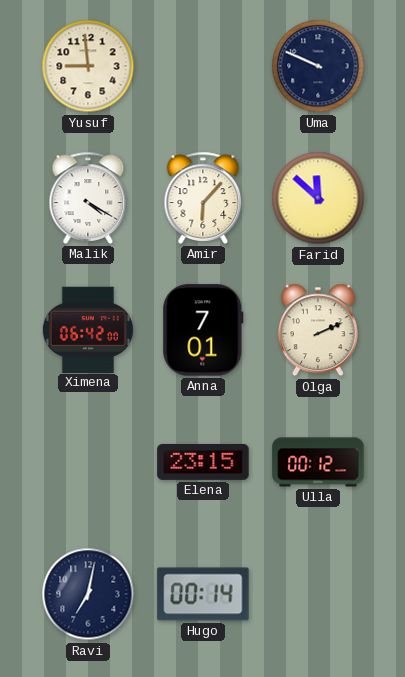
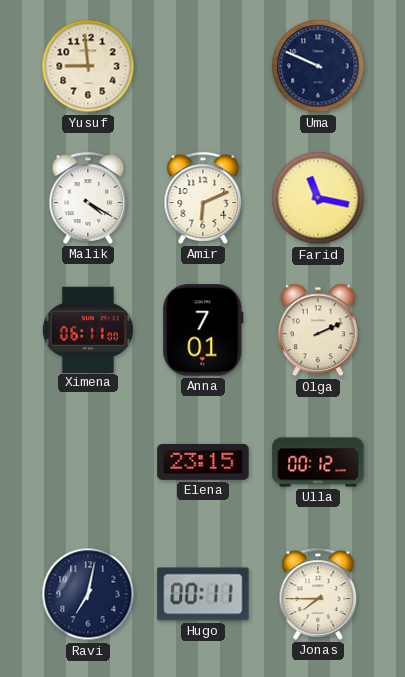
Amir: 6:07 -> 6:11 (203, 198)
Farid: 11:52 -> 11:17 (318, 198)
Ximena: 06:42 -> 06:11 (88, 329)
Hugo: 00:14 -> 00:11 (203, 594)
Jonas: none -> 7:45 (318, 594)
